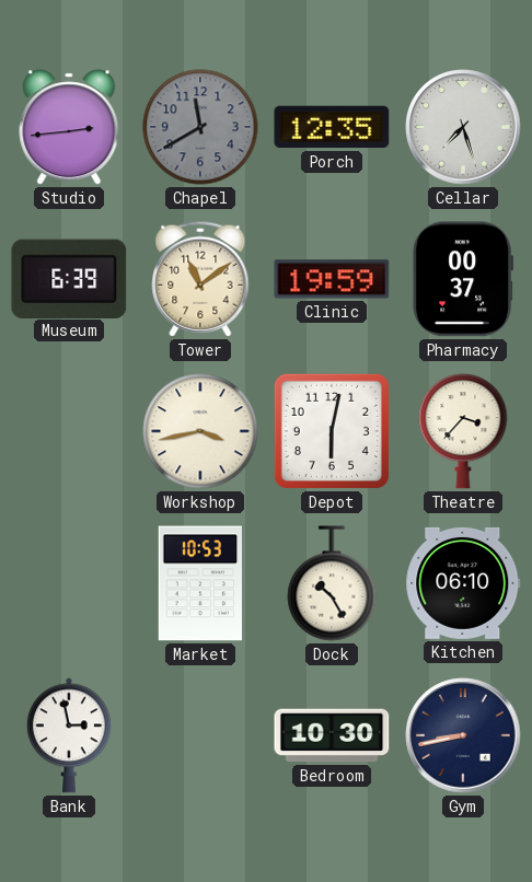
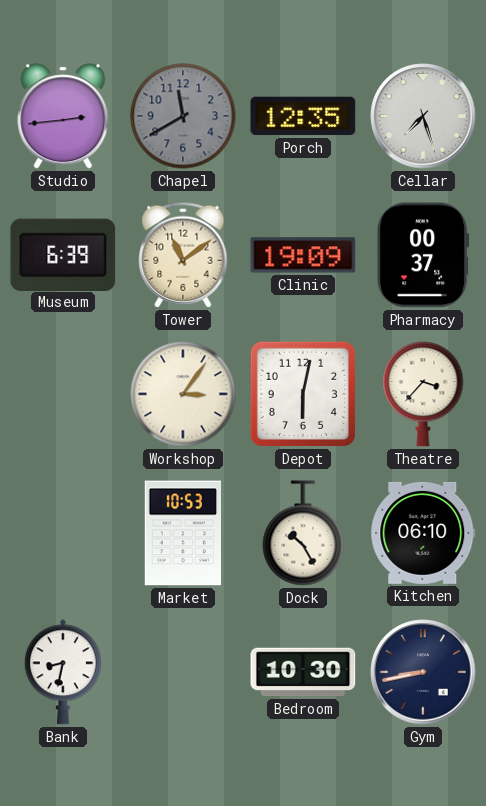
Clinic: 19:59 -> 19:09 (303, 255)
Workshop: 3:43 -> 3:06 (183, 394)
Bank: 2:58 -> 8:32 (63, 672)
